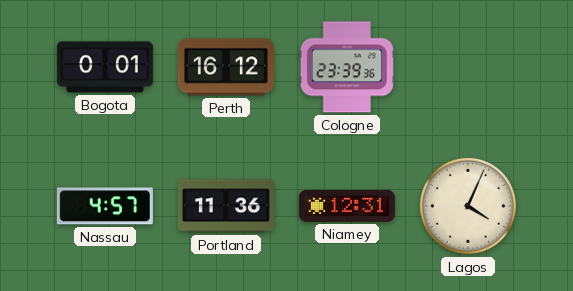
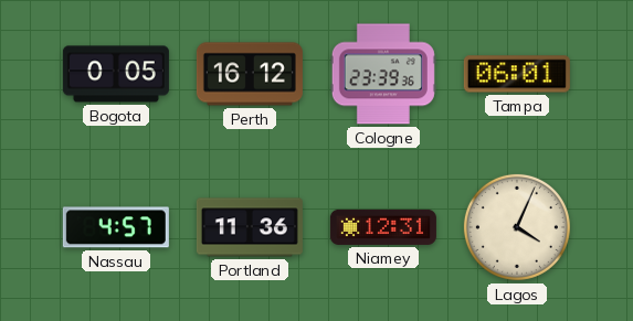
Bogota: 0:01 -> 0:05 (116, 74)
Tampa: none -> 06:01 (517, 74)
